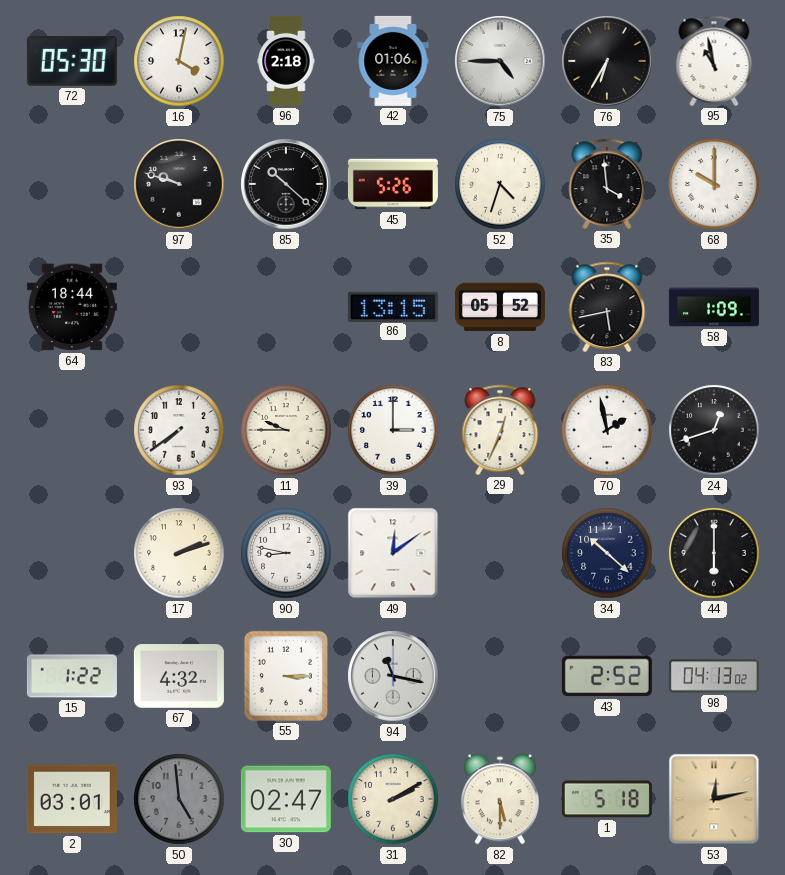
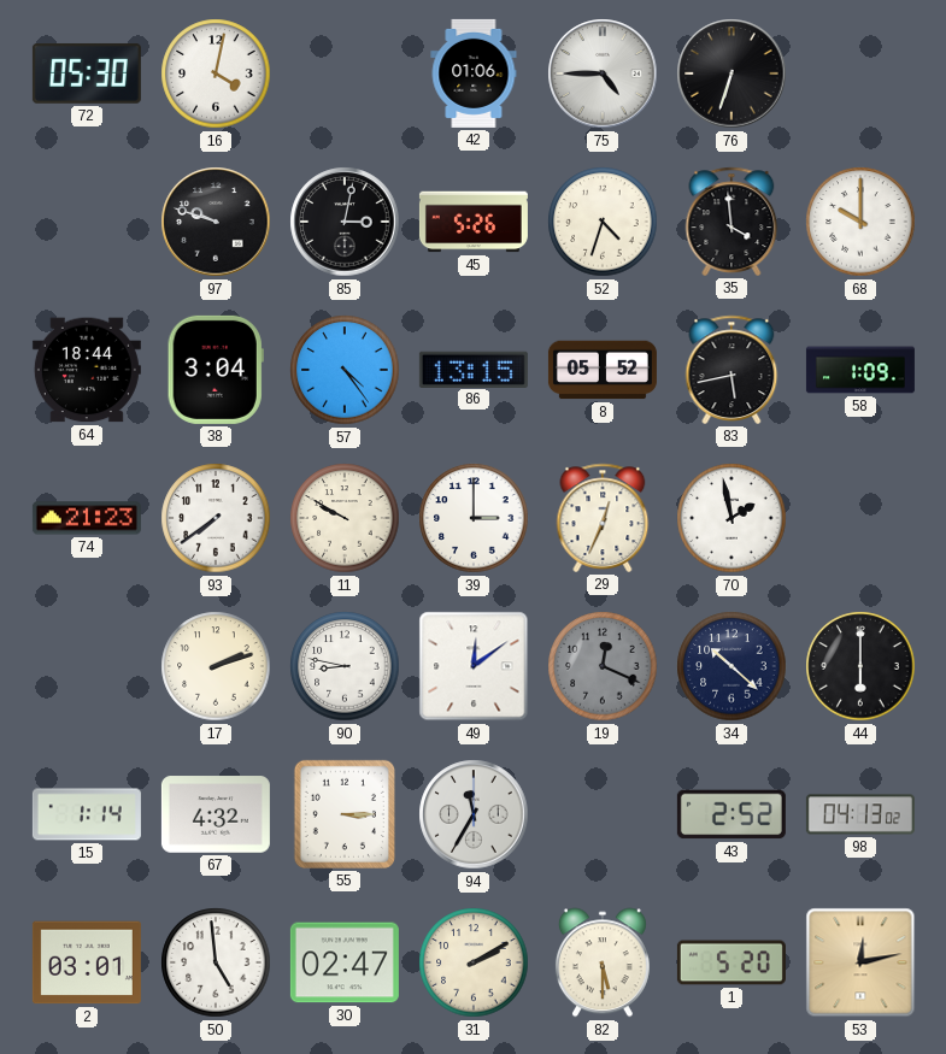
96: 2:18 -> none (286, 61)
76: 6:35 -> 6:33 (731, 73)
95: 10:58 -> none (714, 61)
85: 10:22 -> 3:02 (345, 222)
38: none -> 3:04 (216, 370)
57: none -> 4:24 (345, 370)
74: none -> 21:23 (87, 518)
11: 9:45 -> 9:50 (345, 518)
24: 12:42 -> none (714, 430)
19: none -> 12:19 (603, 666)
15: 1:22 -> 1:14 (87, 814)
94: 11:17 -> 11:35 (474, 814)
50 dial: grey -> white (216, 962)
1: 5:18 -> 5:20 (731, 962)
